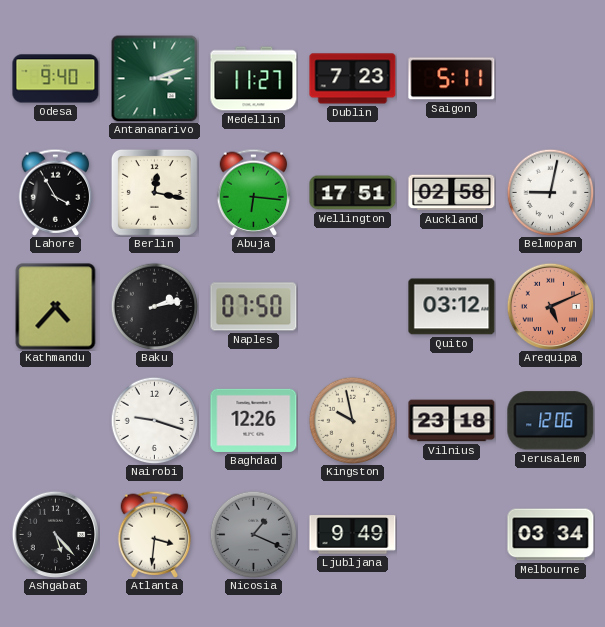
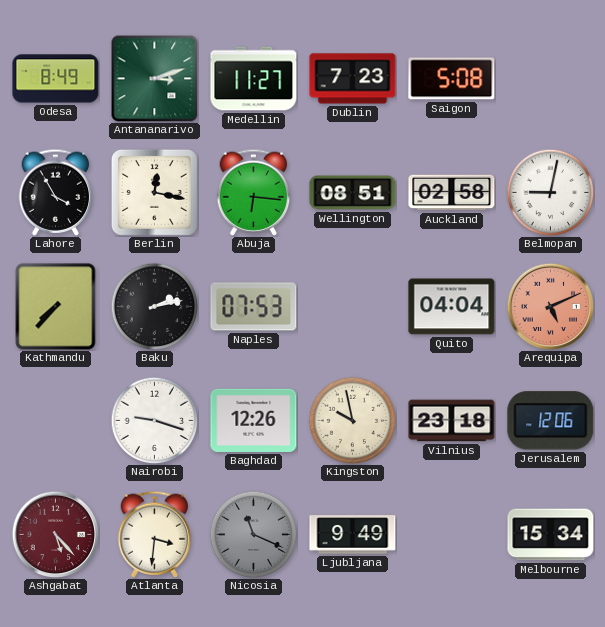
Odesa: 9:40 -> 8:49 (56, 79)
Saigon: 5:11 -> 5:08 (452, 79)
Wellington: 17:51 -> 08:51 (353, 193)
Kathmandu: 4:37 -> 7:37 (56, 307)
Naples: 07:50 -> 07:53 (254, 307)
Quito: 03:12 -> 04:04 (452, 307)
Ashgabat dial: black -> burgundy (55, 534)
Nicosia: 1:19 -> 11:19 (253, 534)
Melbourne: 03:34 -> 15:34 (551, 535)
